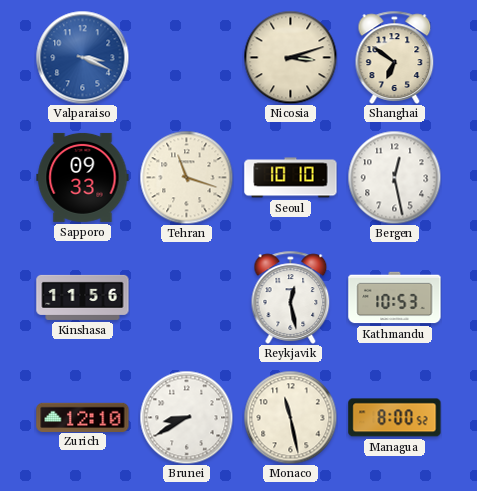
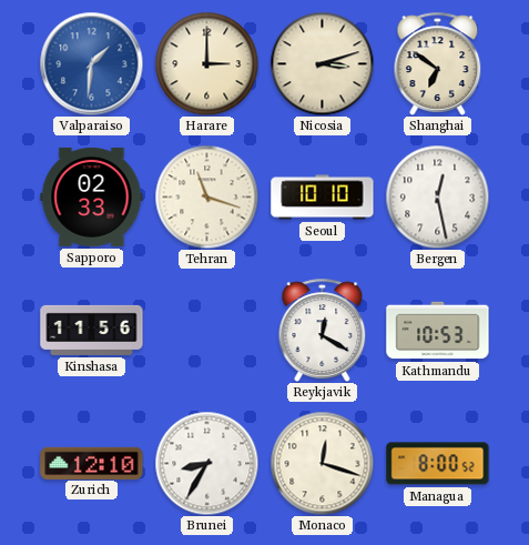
Valparaiso: 3:19 -> 1:31 (91, 63)
Harare: none -> 3:00 (206, 63)
Sapporo: 09:33 -> 02:33 (92, 196)
Reykjavik: 12:28 -> 12:20 (323, 330)
Brunei: 8:40 -> 8:35 (206, 463)
Monaco: 11:28 -> 12:18 (322, 463)
